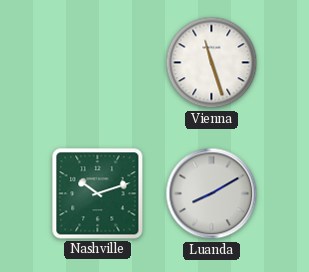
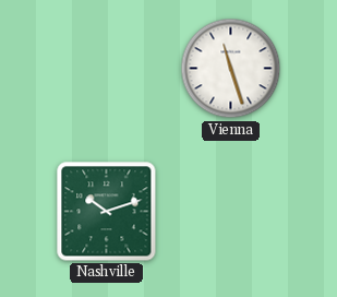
Luanda: 8:10 -> none (212, 194)
